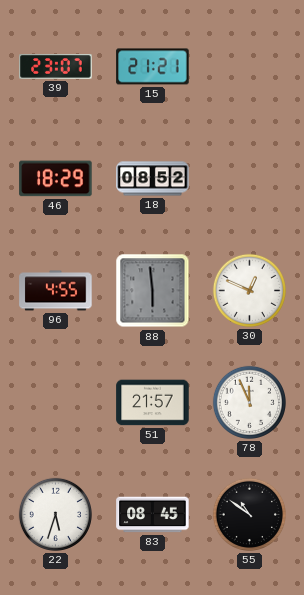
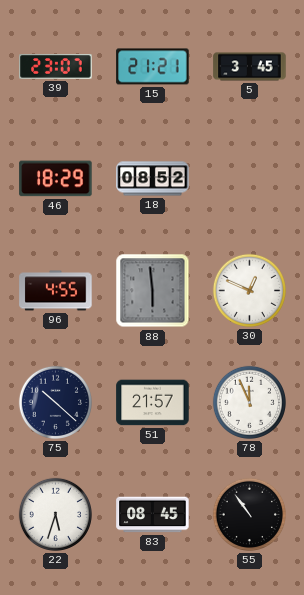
5: none -> 3:45 (250, 67)
75: none -> 10:22 (55, 402)
55: 10:51 -> 10:54 (249, 514)
